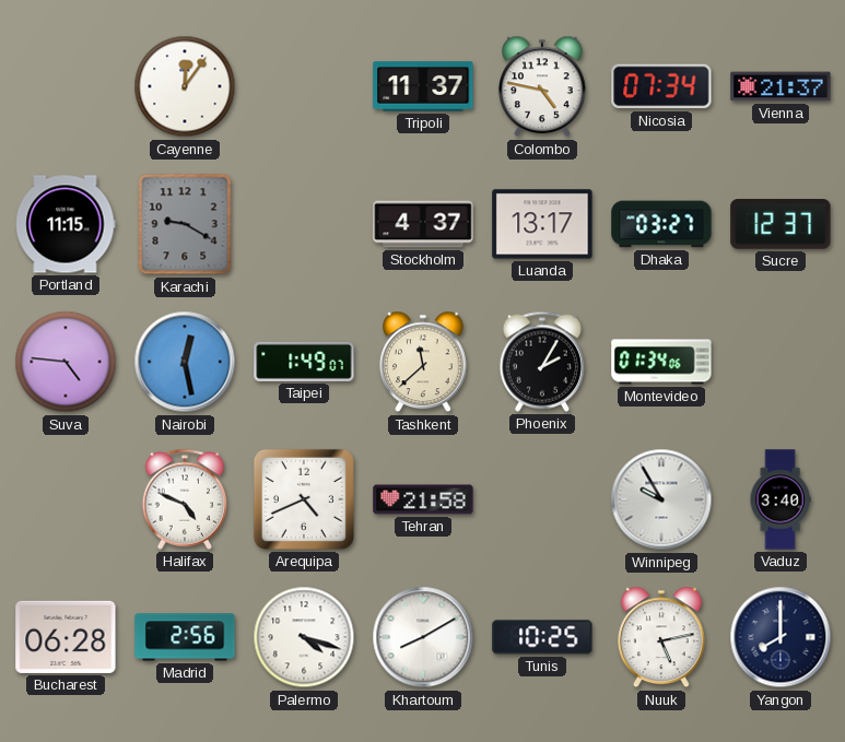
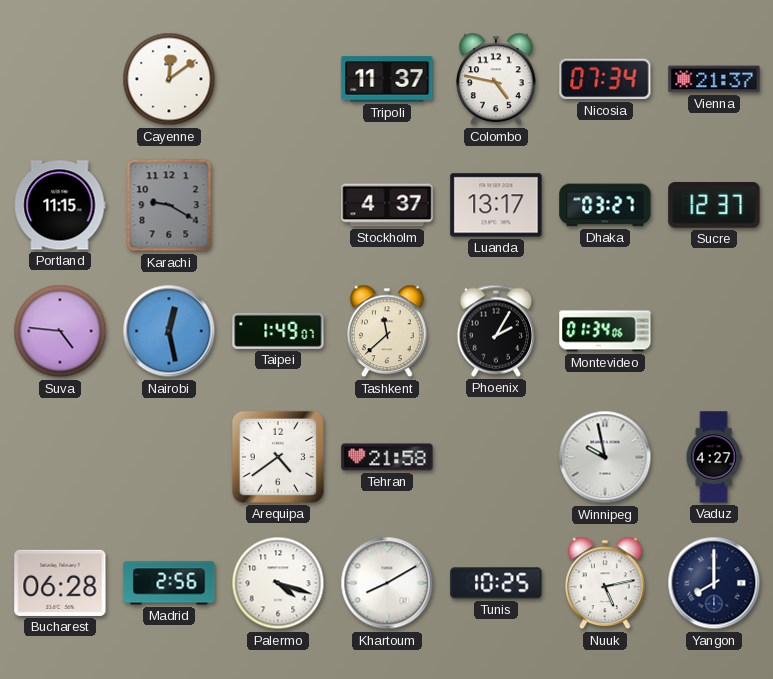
Cayenne: 12:06 -> 12:09 (169, 79)
Halifax: 4:49 -> none (185, 499)
Arequipa: 4:41 -> 4:39 (278, 457)
Winnipeg: 9:55 -> 9:58 (605, 457)
Vaduz: 3:40 -> 4:27 (714, 457)
